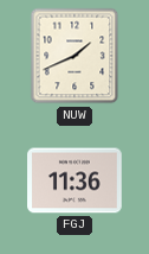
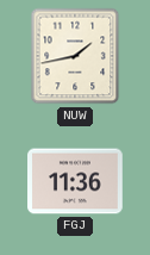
NUW: 1:41 -> 1:43 (75, 56)
